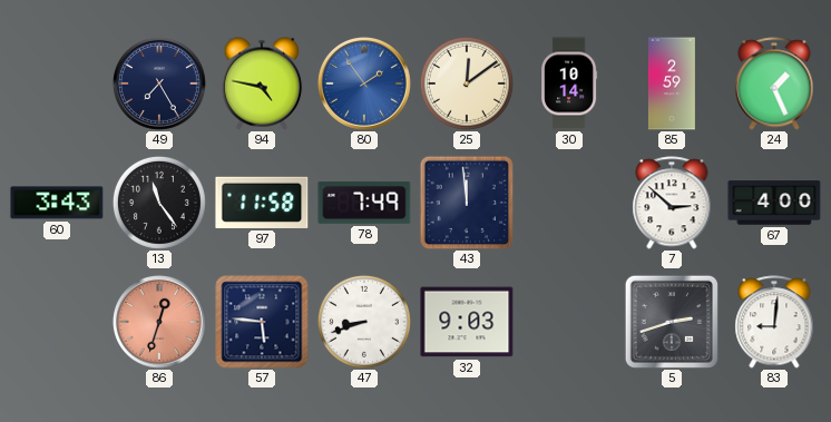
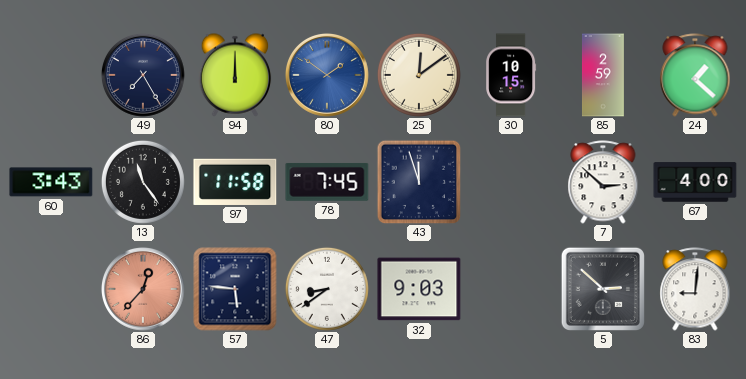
94: 4:47 -> 12:00 (235, 75)
80: 1:54 -> 1:51 (327, 75)
30: 10:14 -> 10:15 (511, 75)
24: 1:26 -> 1:22 (695, 75)
78: 7:49 -> 7:45 (327, 182)
43: 11:59 -> 11:57 (419, 182)
86: 12:33 -> 12:37 (143, 289)
47: 8:42 -> 8:39 (327, 289)
5: 2:42 -> 2:52 (603, 289)
